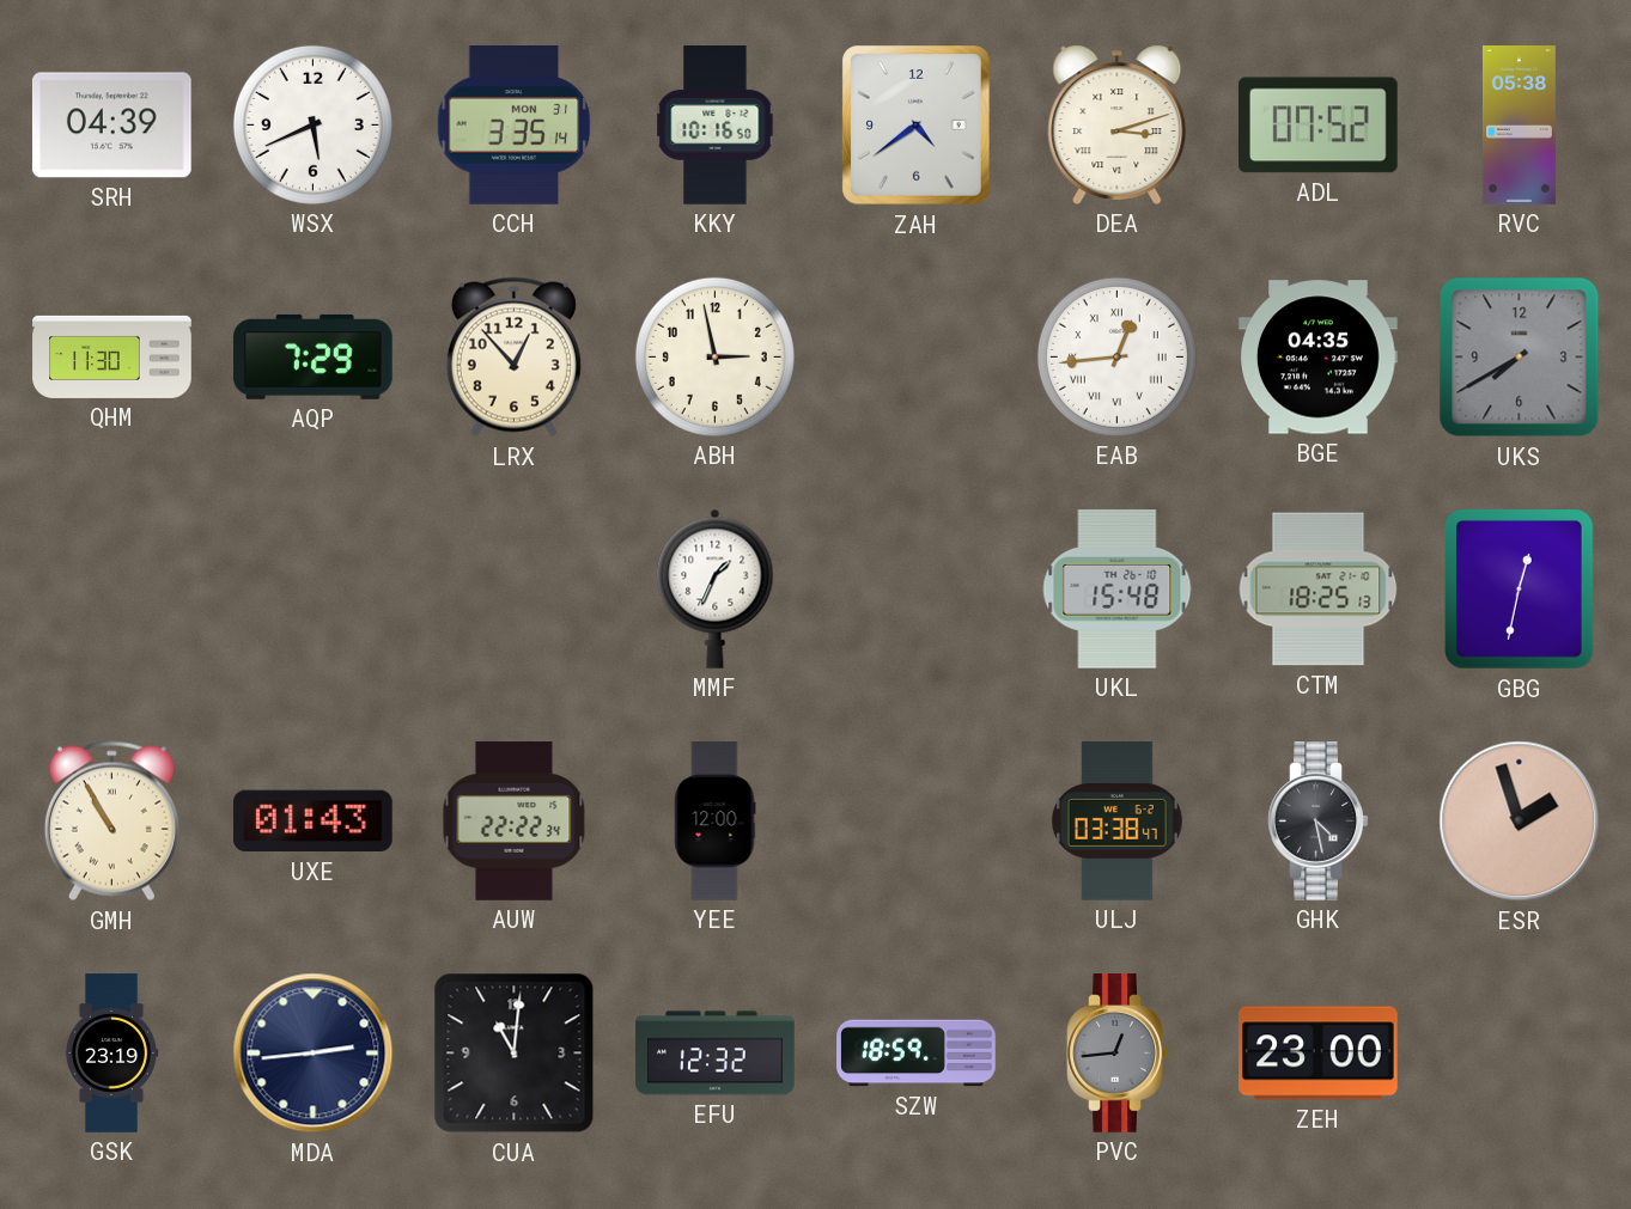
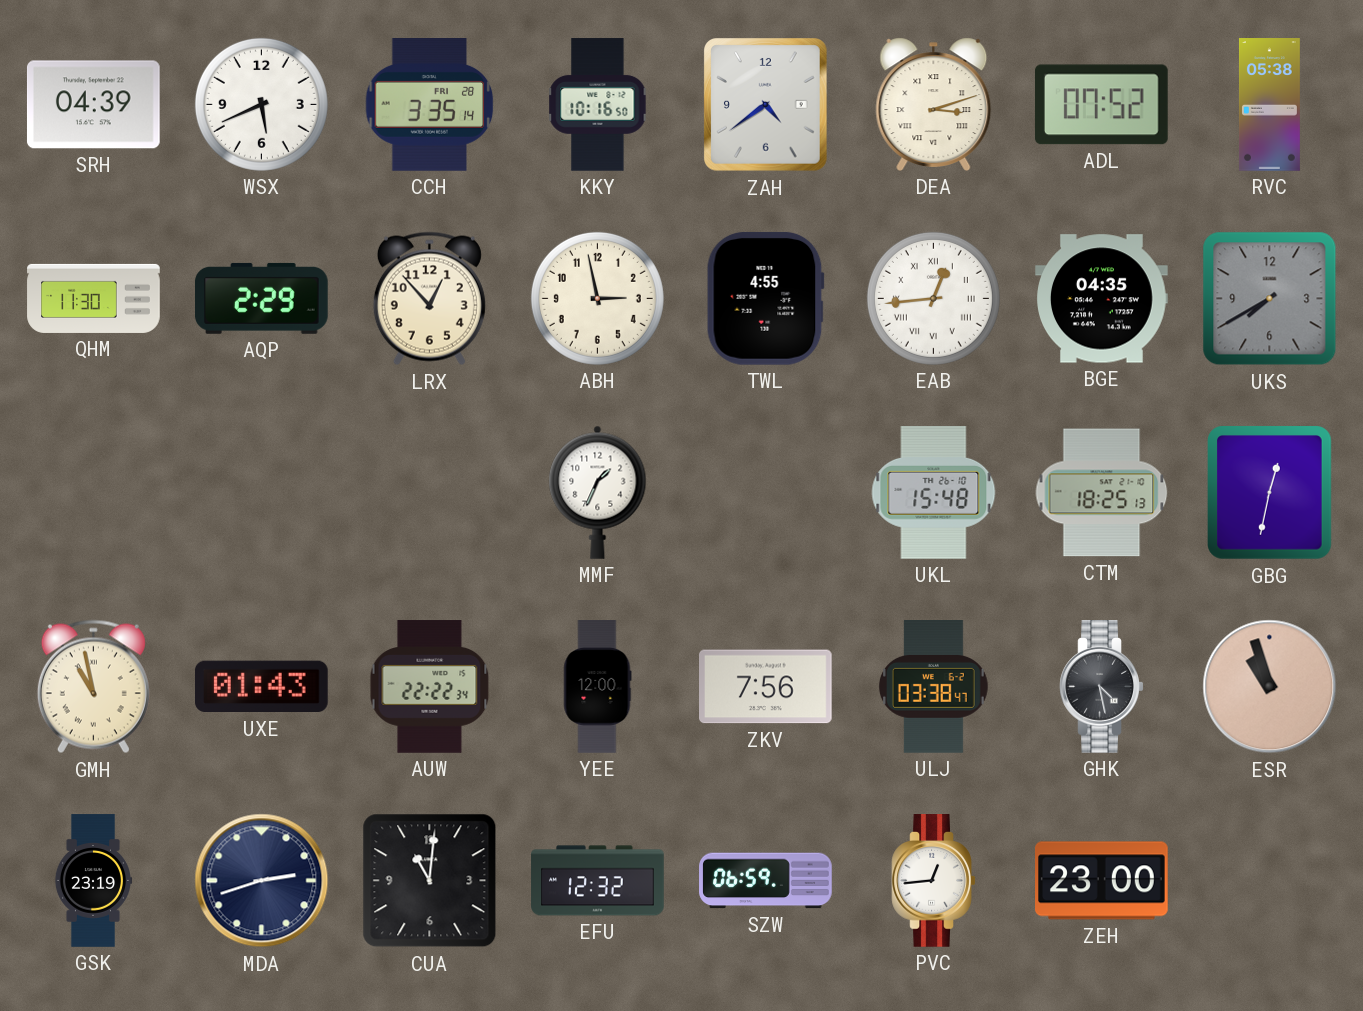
CCH date: MON 31 -> FRI 28 (430, 105)
AQP: 7:29 -> 2:29 (262, 298)
TWL: none -> 4:55 (765, 298)
GMH: 10:55 -> 10:58 (93, 687)
ZKV: none -> 7:56 (766, 687)
ESR: 1:57 -> 10:57 (1270, 687)
MDA: 2:44 -> 2:42 (262, 881)
SZW: 18:59 -> 06:59 (766, 881)
PVC dial: grey -> white (934, 881)
